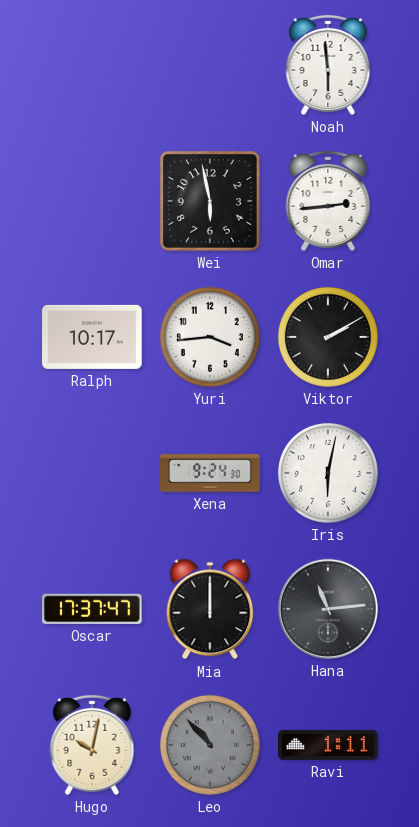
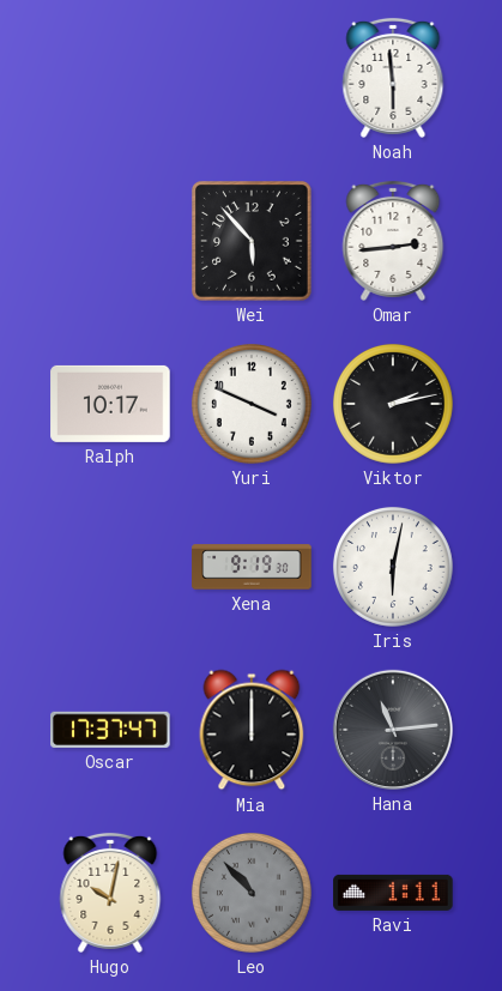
Wei: 5:58 -> 5:53 (252, 241)
Yuri: 3:44 -> 3:49 (252, 404)
Viktor: 2:10 -> 2:13 (393, 404)
Xena: 9:24 -> 9:19 (252, 567)
